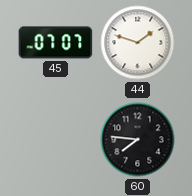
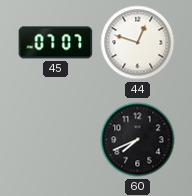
44: 1:48 -> 12:48 (138, 43)
60: 7:46 -> 7:41 (138, 140)
